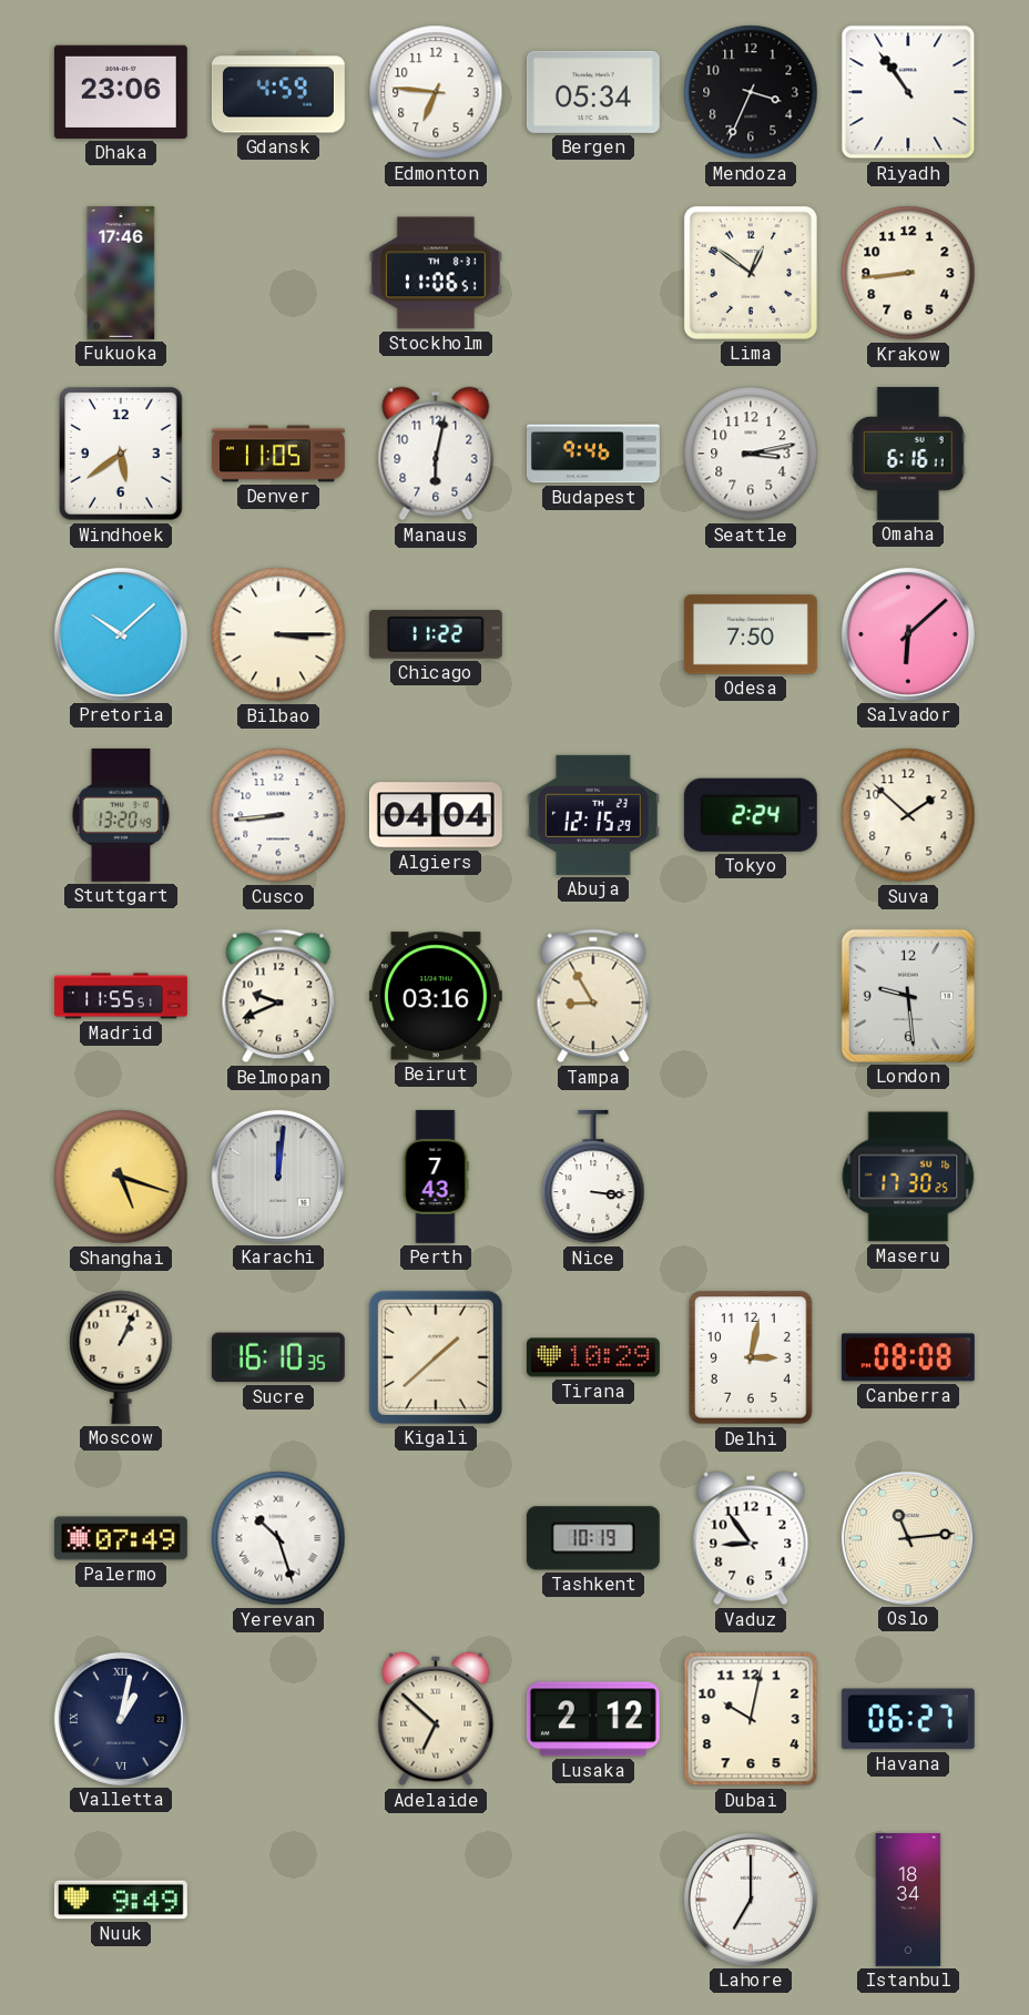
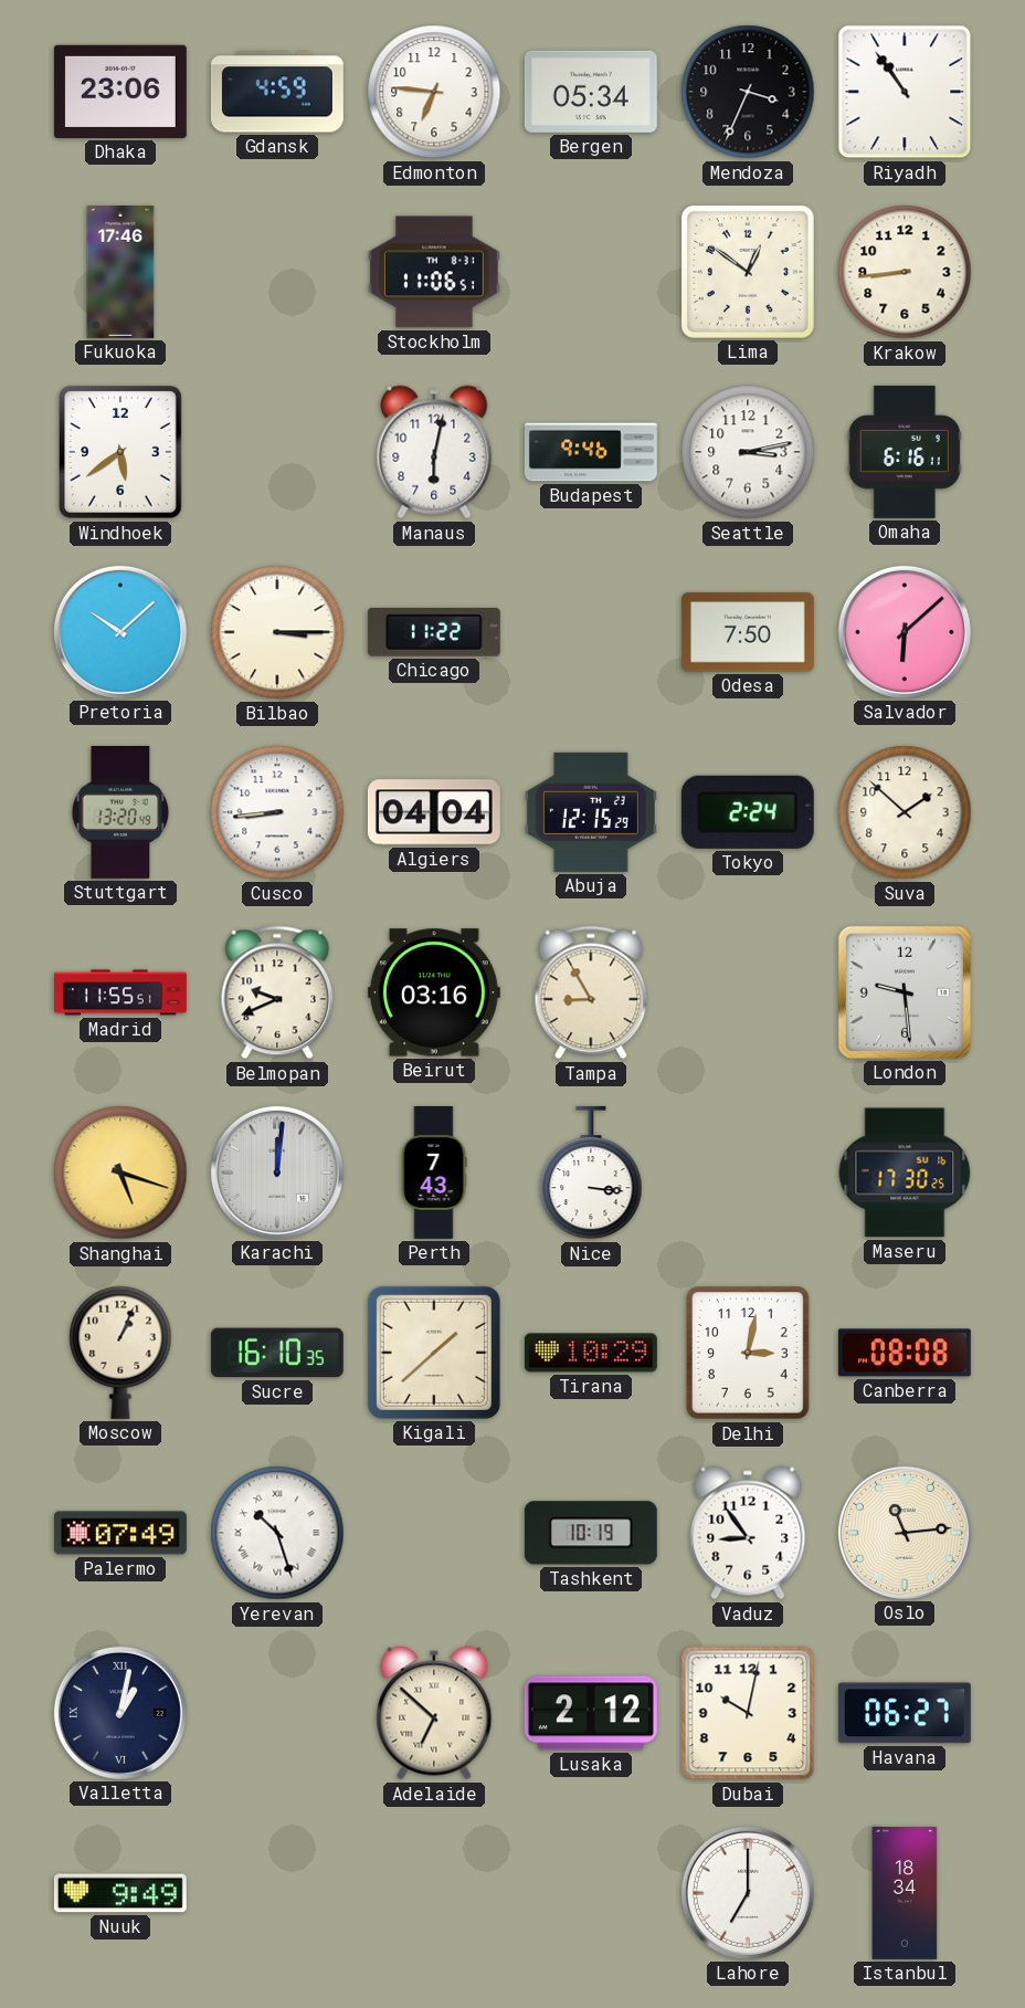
Denver: 11:05 -> none (278, 454)
